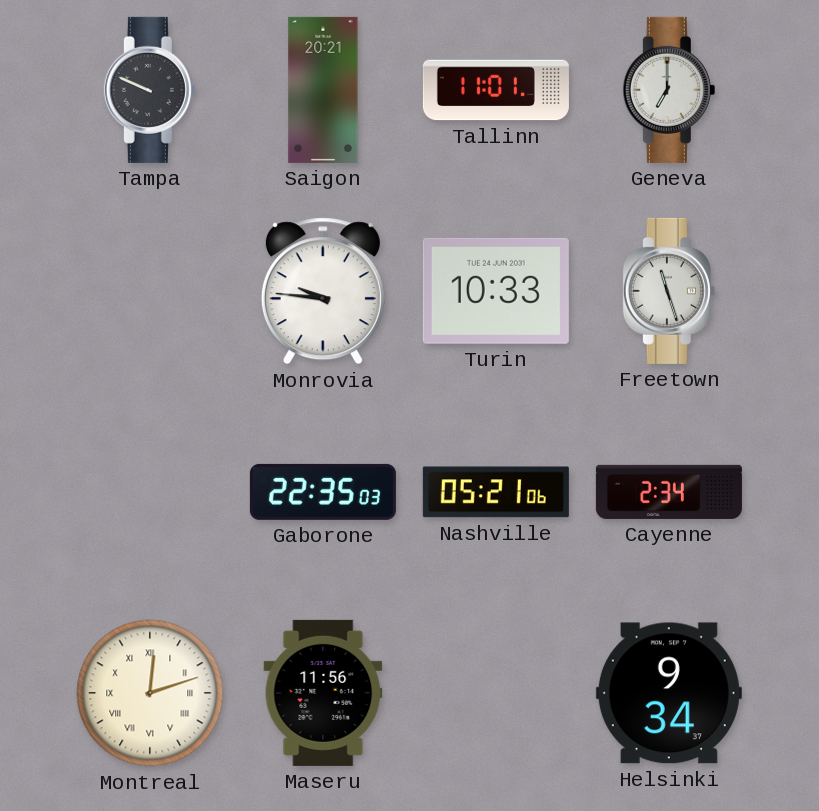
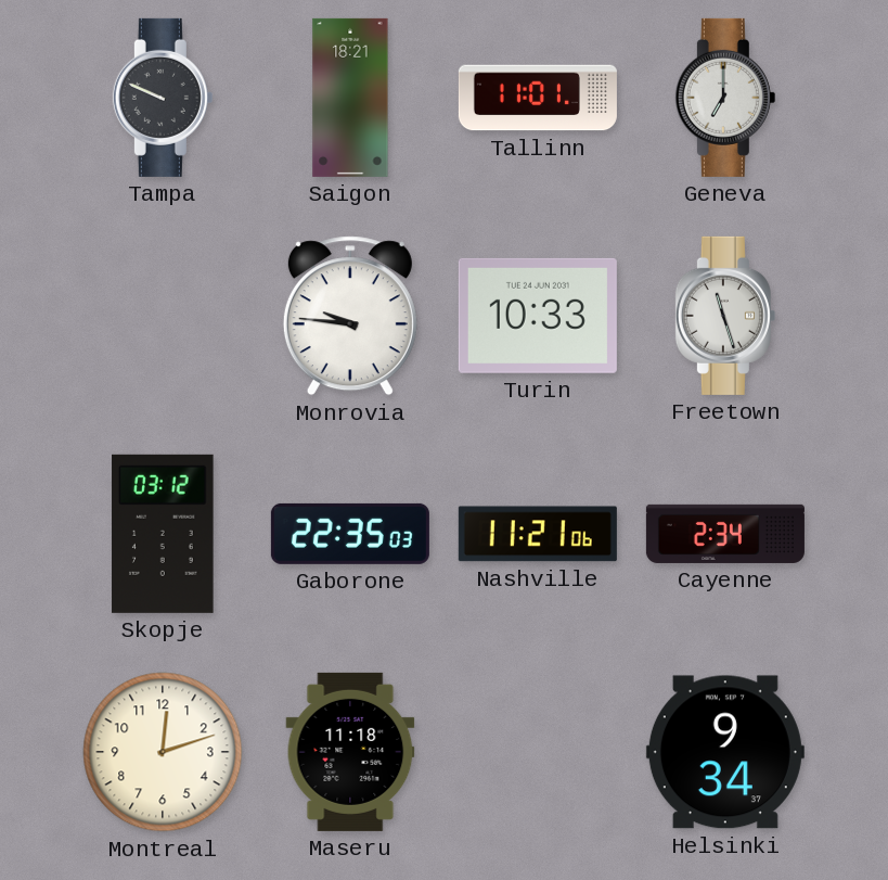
Saigon: 20:21 -> 18:21 (350, 98)
Skopje: none -> 03:12 (163, 534)
Nashville: 05:21 -> 11:21 (538, 534)
Montreal numerals: Roman -> Arabic (163, 752)
Maseru: 11:56 -> 11:18 (350, 752)
